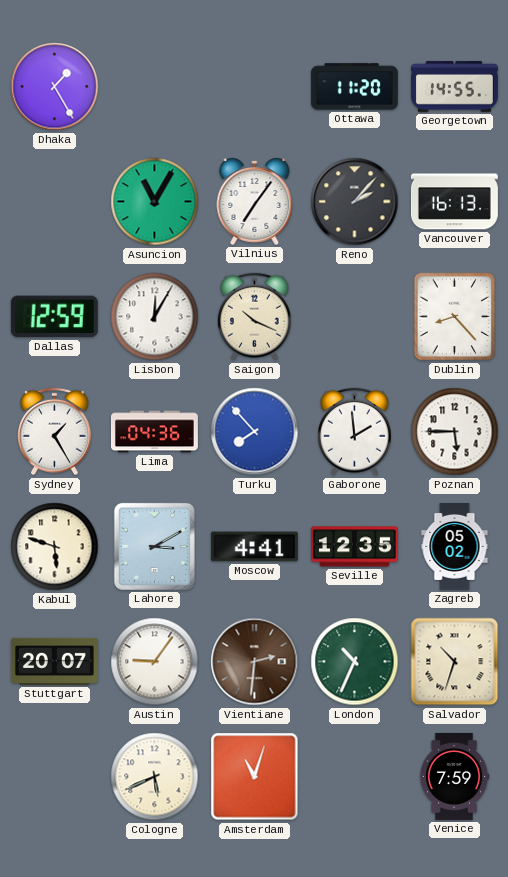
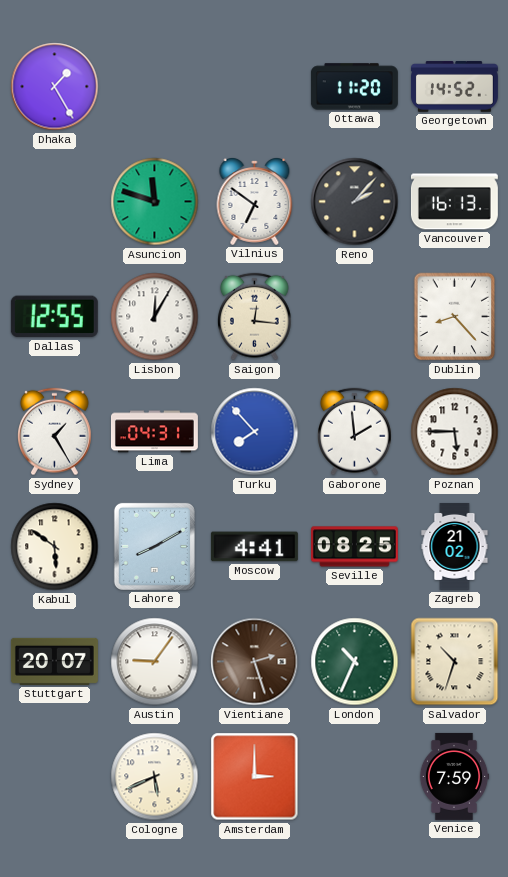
Georgetown: 14:55 -> 14:52 (454, 87)
Asuncion: 11:05 -> 11:48 (155, 202)
Vilnius: 7:06 -> 6:51 (255, 202)
Dallas: 12:59 -> 12:55 (54, 317)
Saigon: 10:19 -> 12:16 (255, 317)
Lima: 04:36 -> 04:31 (154, 432)
Kabul: 5:48 -> 5:51 (55, 547)
Lahore: 3:10 -> 8:10 (154, 546)
Seville: 12:35 -> 08:25 (354, 547)
Zagreb: 05:02 -> 21:02 (455, 546)
Vientiane: 2:31 -> 2:27 (255, 662)
Amsterdam: 11:03 -> 3:00 (255, 777)
